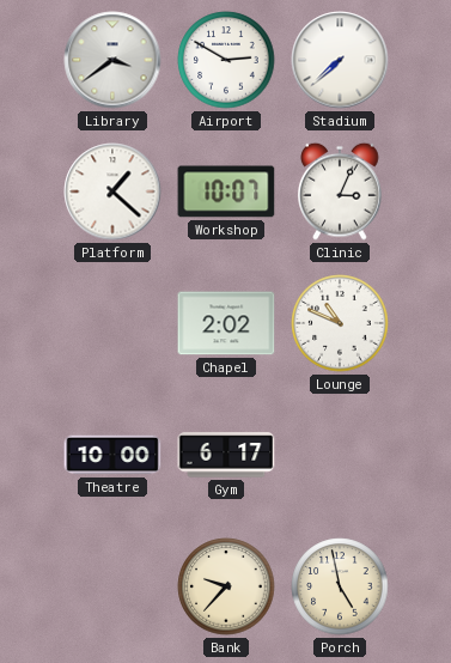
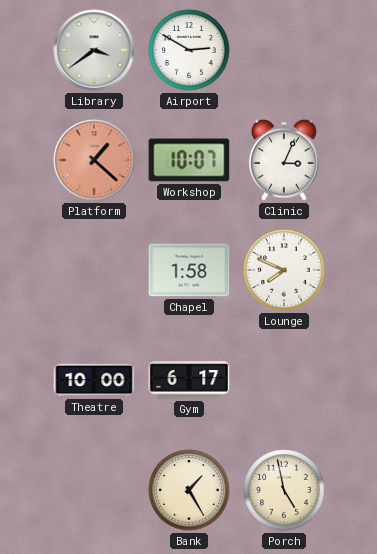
Stadium: 7:38 -> none (340, 60)
Platform dial: white -> salmon (94, 160)
Chapel: 2:02 -> 1:58 (189, 270)
Lounge: 10:49 -> 7:49 (284, 270)
Bank: 9:37 -> 1:25 (189, 490)
